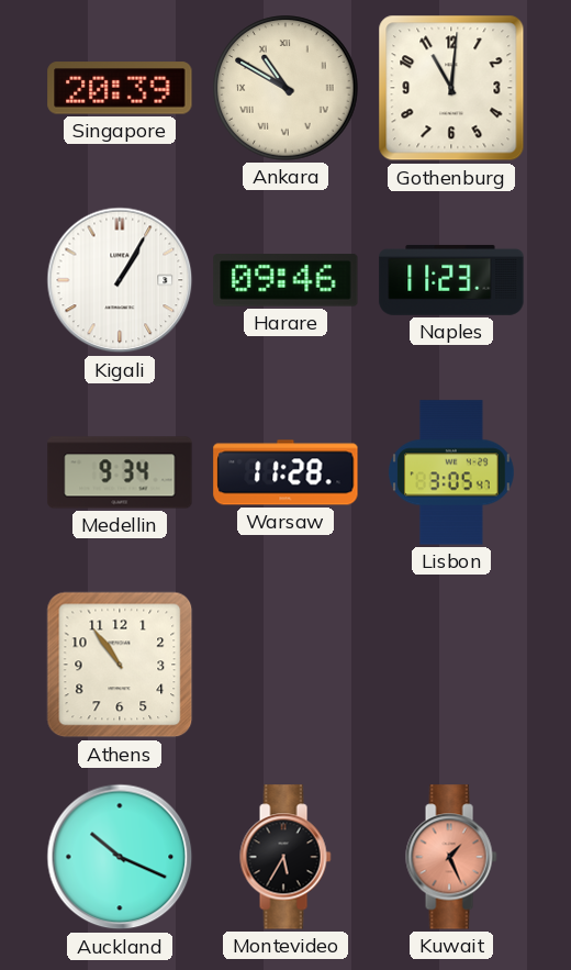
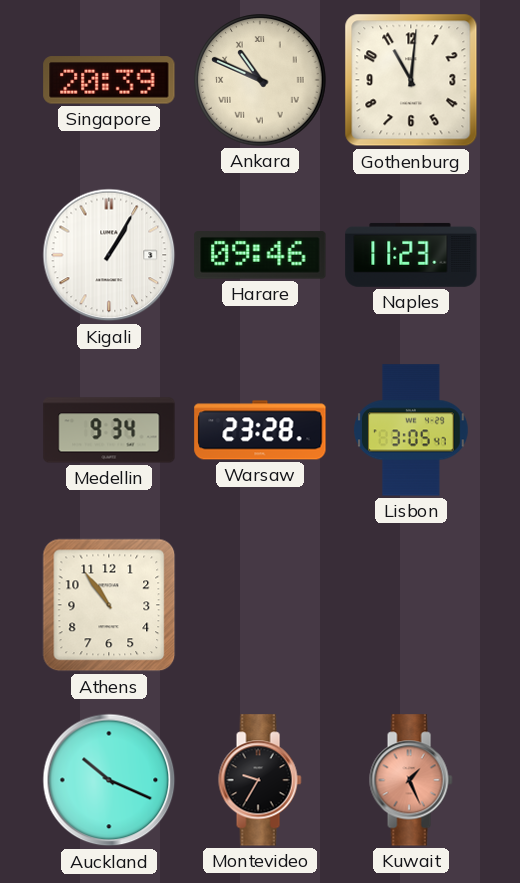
Ankara: 10:50 -> 10:49 (260, 80)
Warsaw: 11:28 -> 23:28 (260, 430)
Montevideo: 5:35 -> 9:35 (260, 780)
